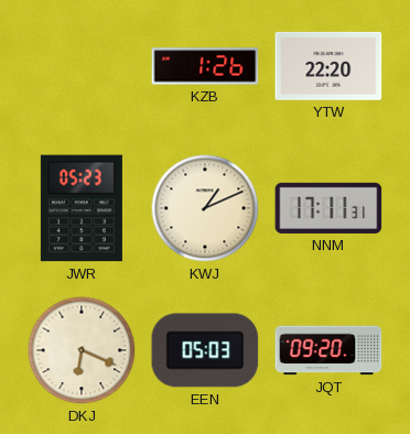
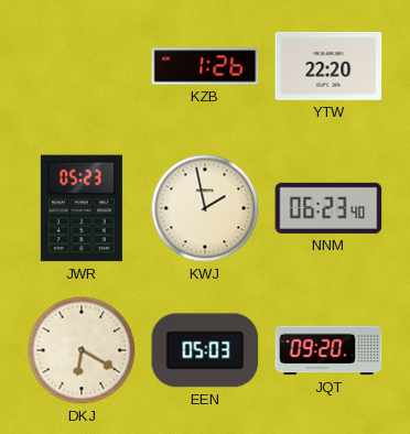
KWJ: 1:11 -> 1:58 (205, 208)
NNM: 17:11 -> 06:23 (328, 208)
DKJ: 6:19 -> 6:20 (82, 350)
